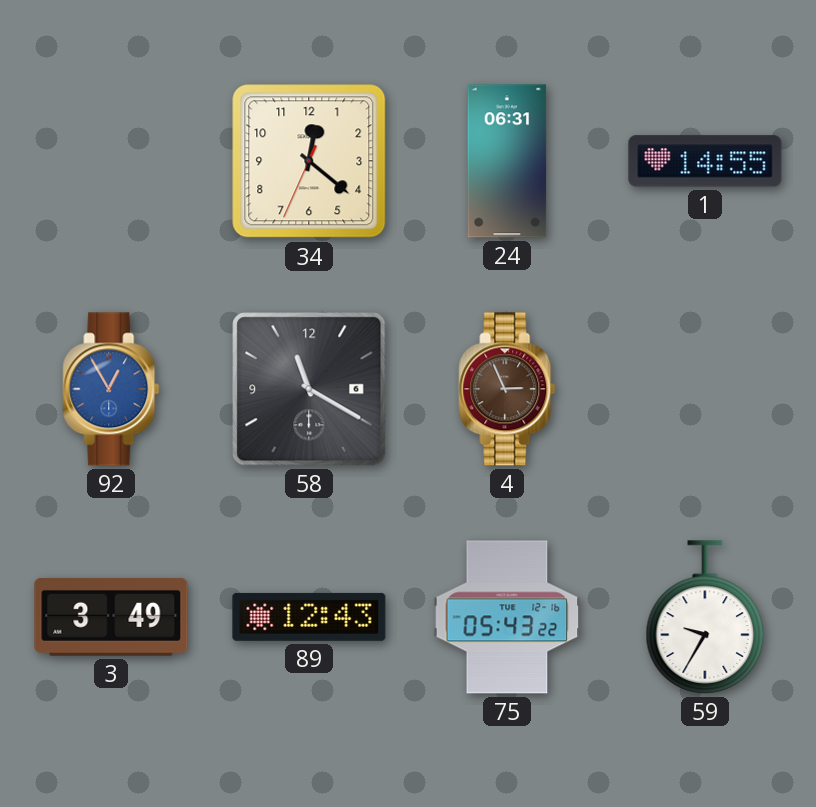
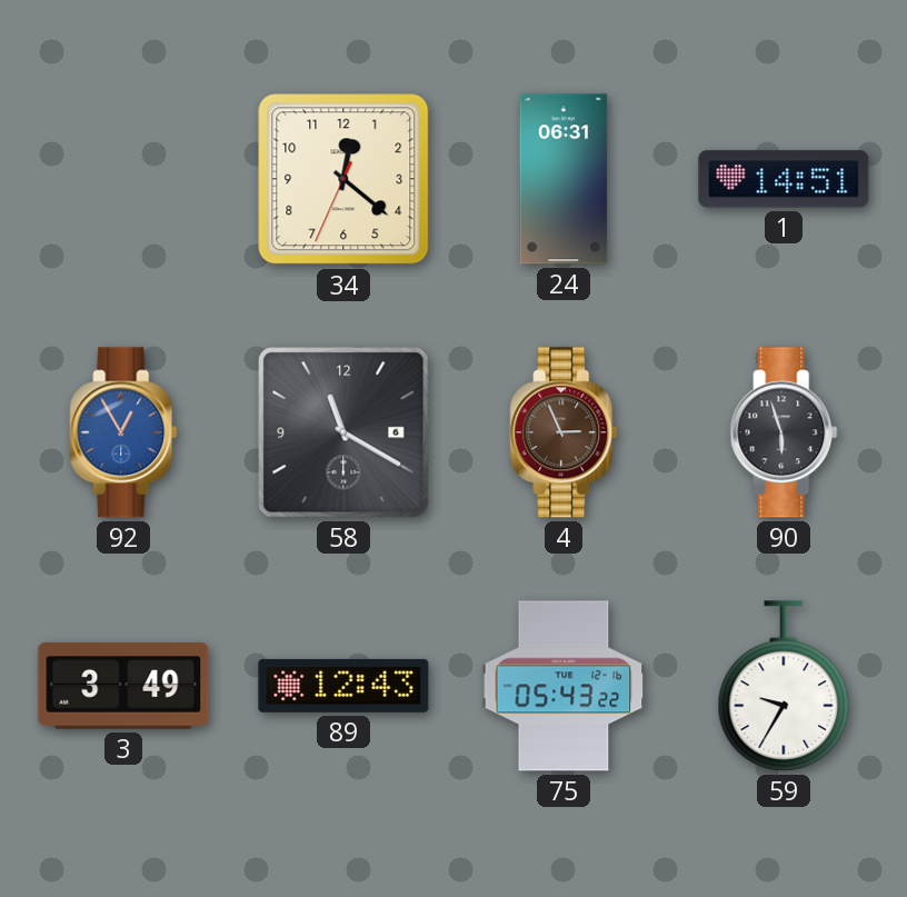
1: 14:55 -> 14:51 (784, 179)
90: none -> 5:57 (784, 432)
